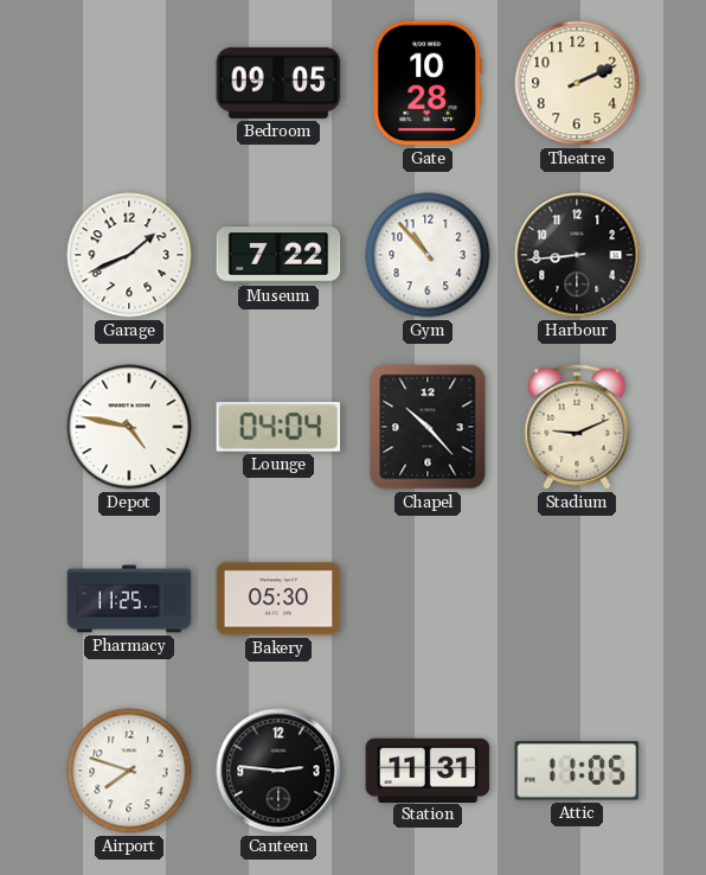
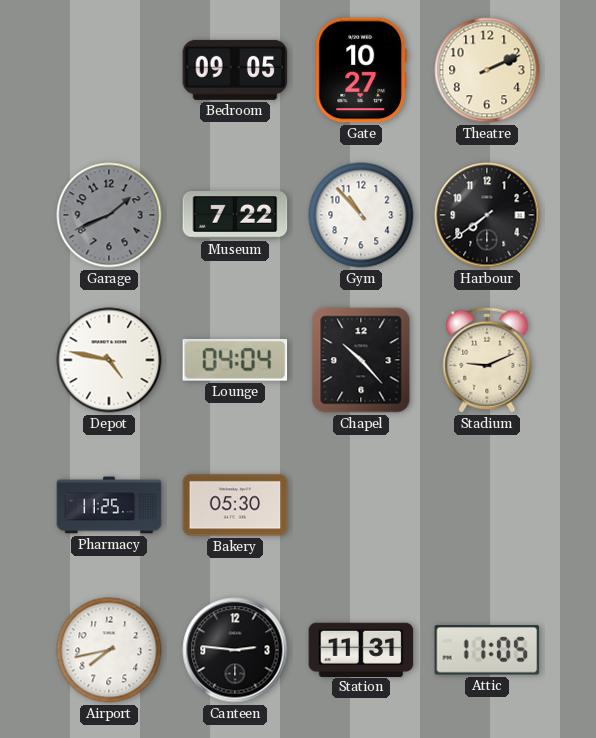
Gate: 10:28 -> 10:27 (361, 70)
Garage dial: white -> grey (109, 215)
Harbour: 8:44 -> 7:39 (487, 215)
Airport: 7:48 -> 7:43 (109, 650)
